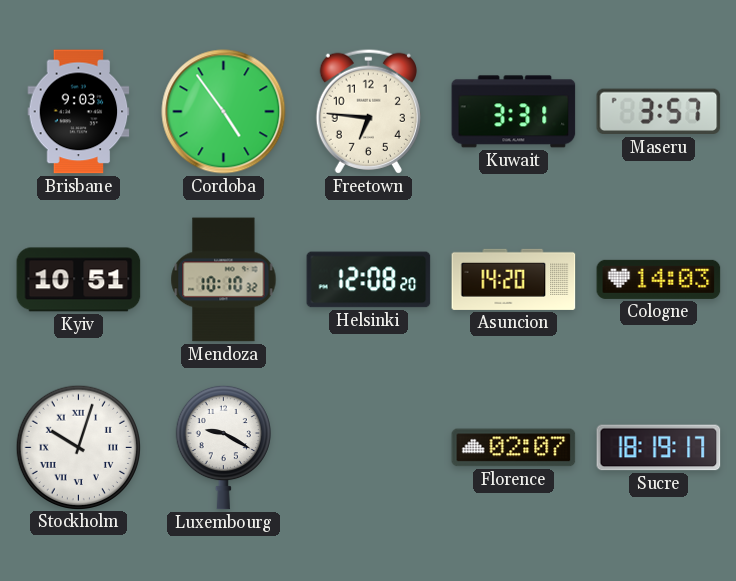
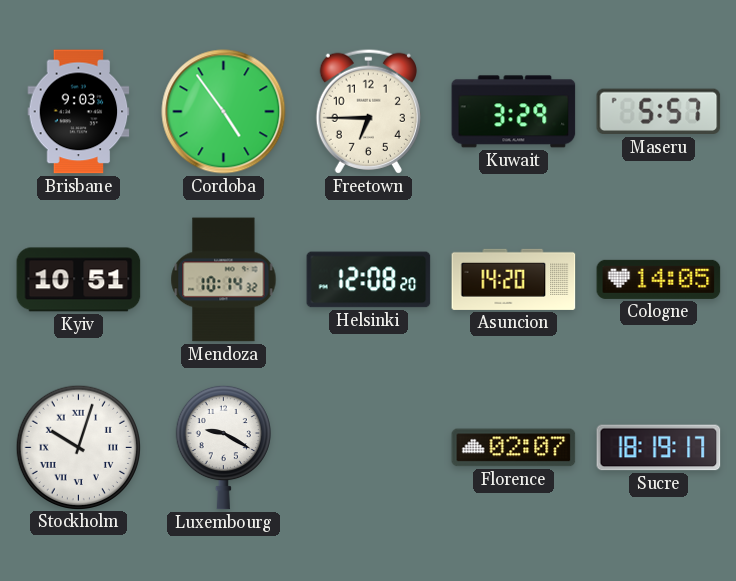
Freetown: 6:46 -> 6:45 (368, 111)
Kuwait: 3:31 -> 3:29 (514, 112)
Maseru: 3:57 -> 5:57 (659, 112)
Mendoza: 10:10 -> 10:14 (224, 280)
Cologne: 14:03 -> 14:05 (659, 279)
